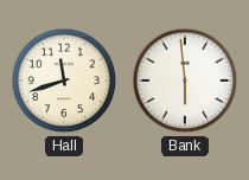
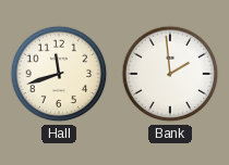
Bank: 5:59 -> 1:59 (170, 74)
